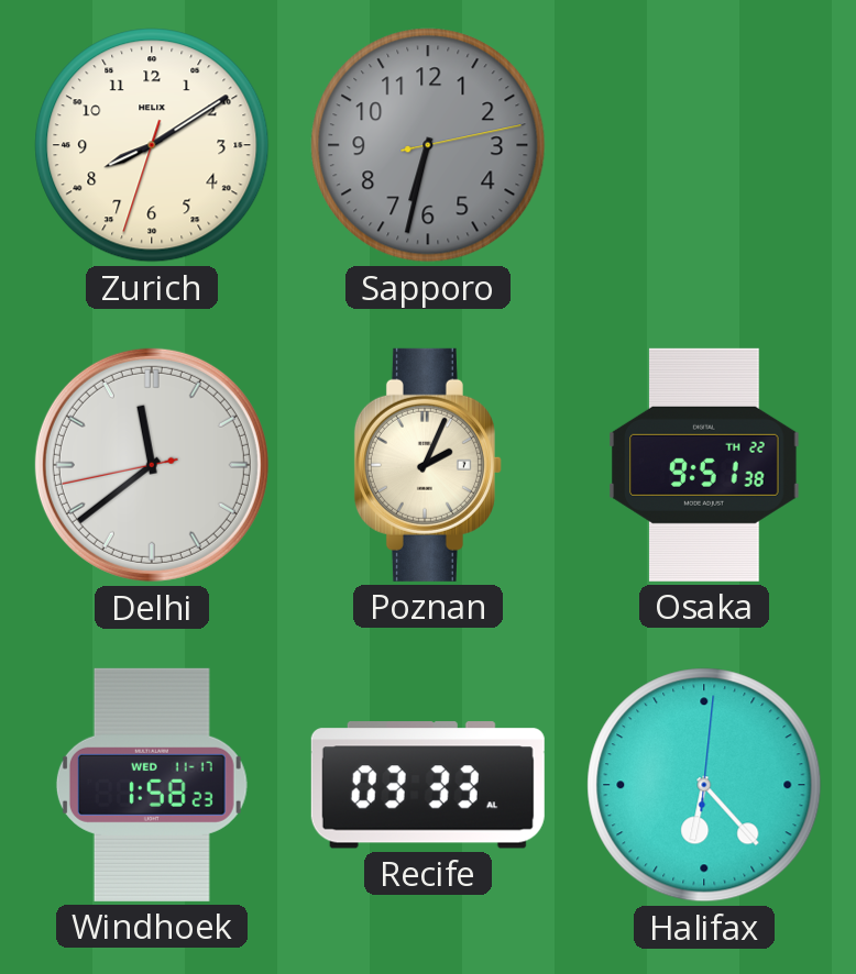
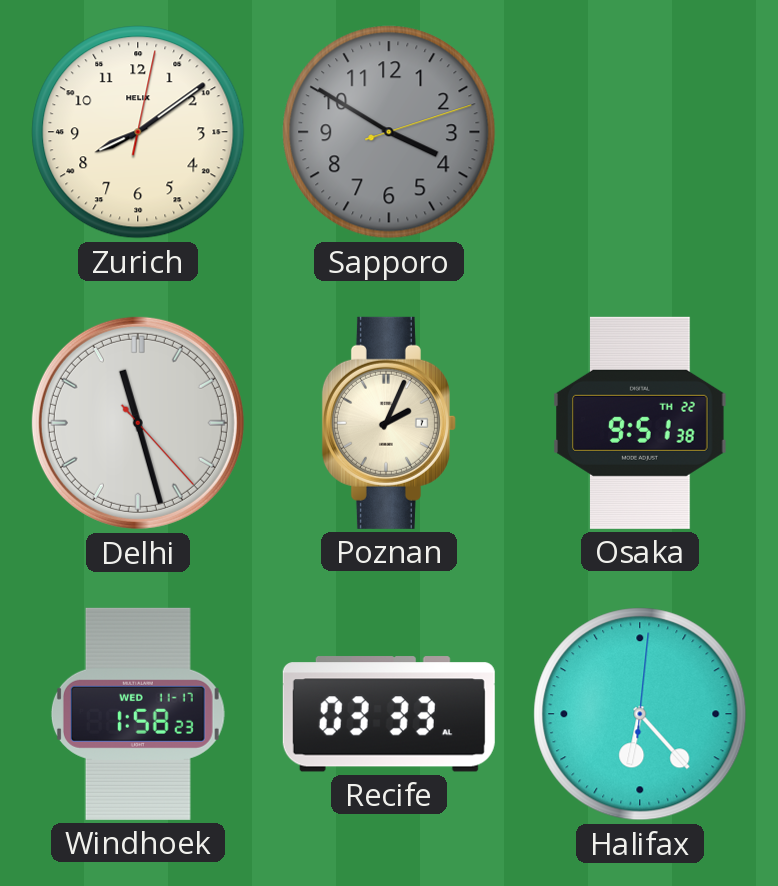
Zurich: 8:09:33 -> 8:09:02 (138, 132)
Sapporo: 6:32 -> 3:50 (389, 132)
Delhi: 11:38 -> 11:27 (138, 423)
